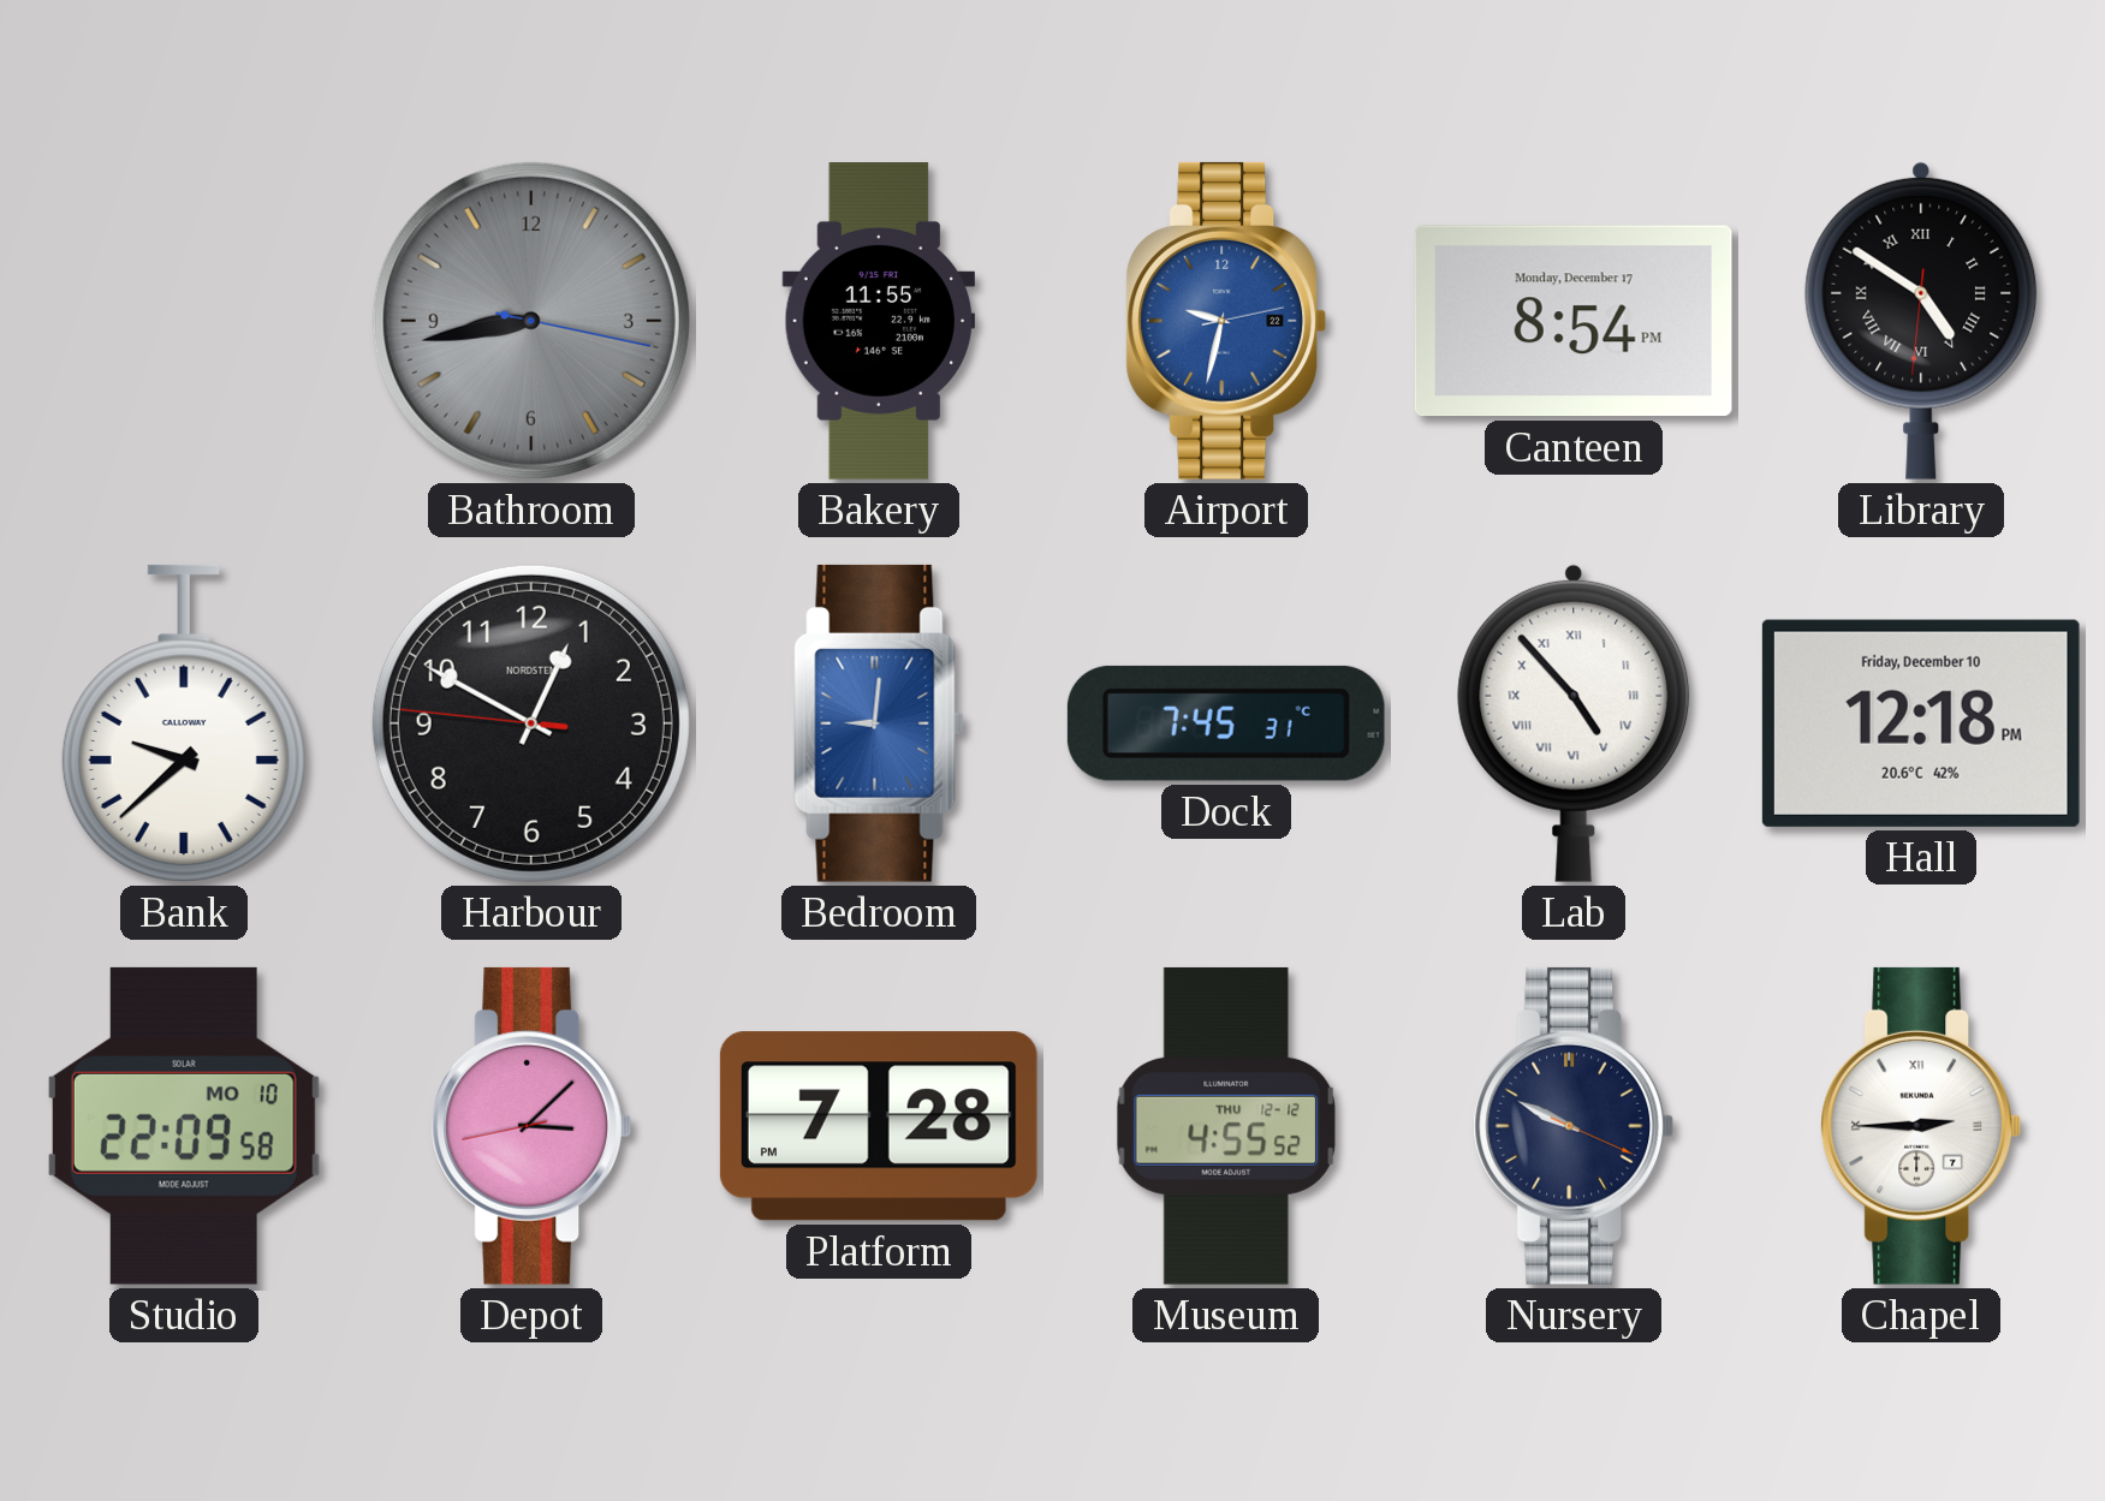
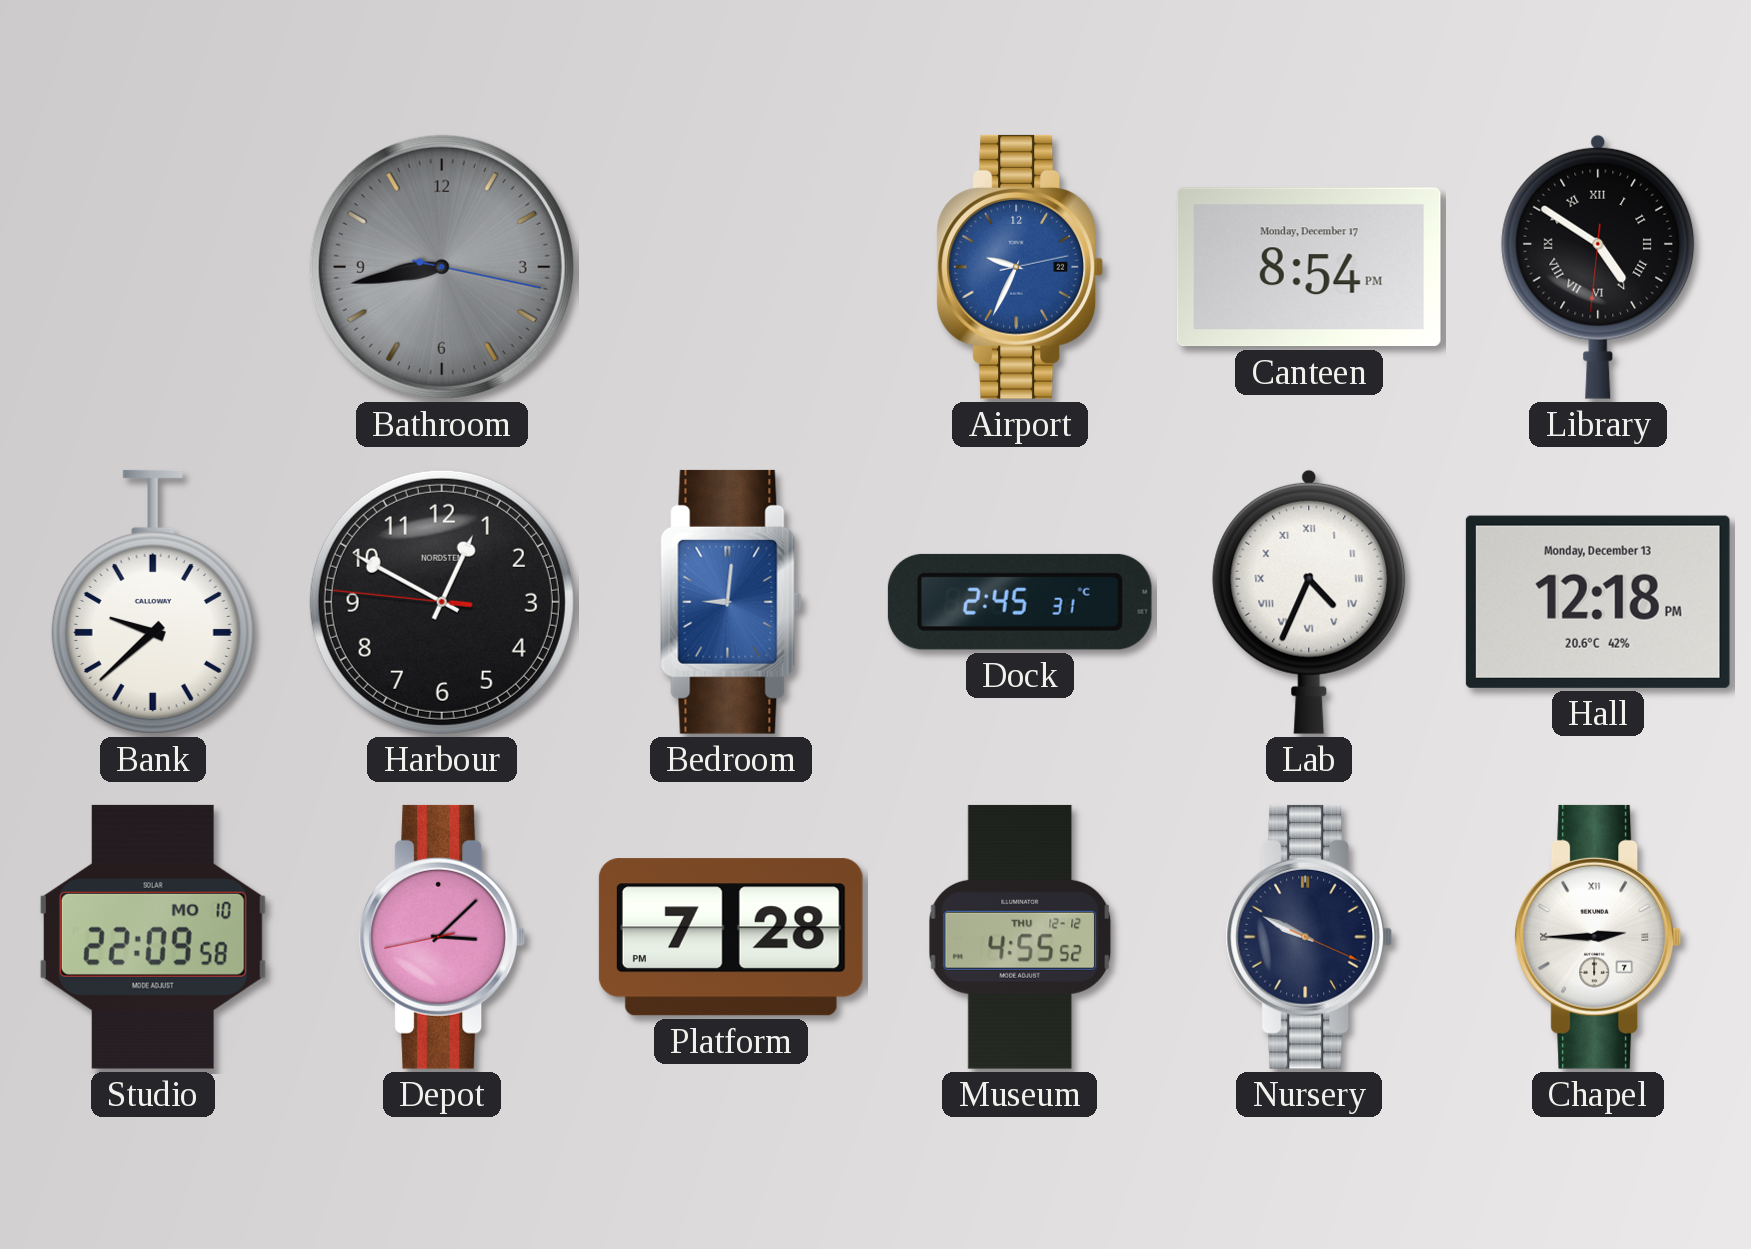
Bakery: 11:55 -> none (879, 322)
Airport: 9:32 -> 9:34 (1020, 267)
Dock: 7:45 -> 2:45 (1020, 602)
Lab: 4:53 -> 4:34 (1309, 602)
Hall date: Friday, December 10 -> Monday, December 13 (1598, 602)
